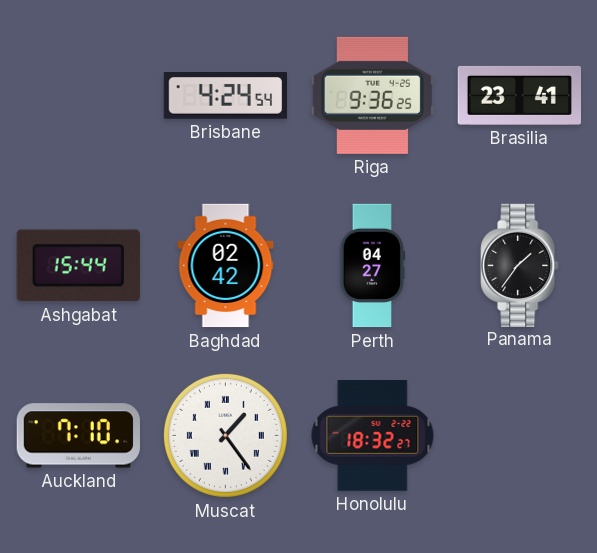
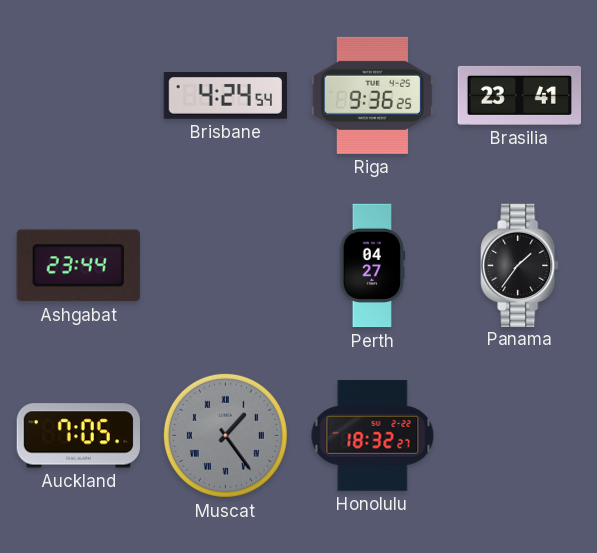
Ashgabat: 15:44 -> 23:44 (78, 266)
Baghdad: 02:42 -> none (226, 266)
Auckland: 7:10 -> 7:05 (78, 436)
Muscat dial: white -> grey (225, 435)
